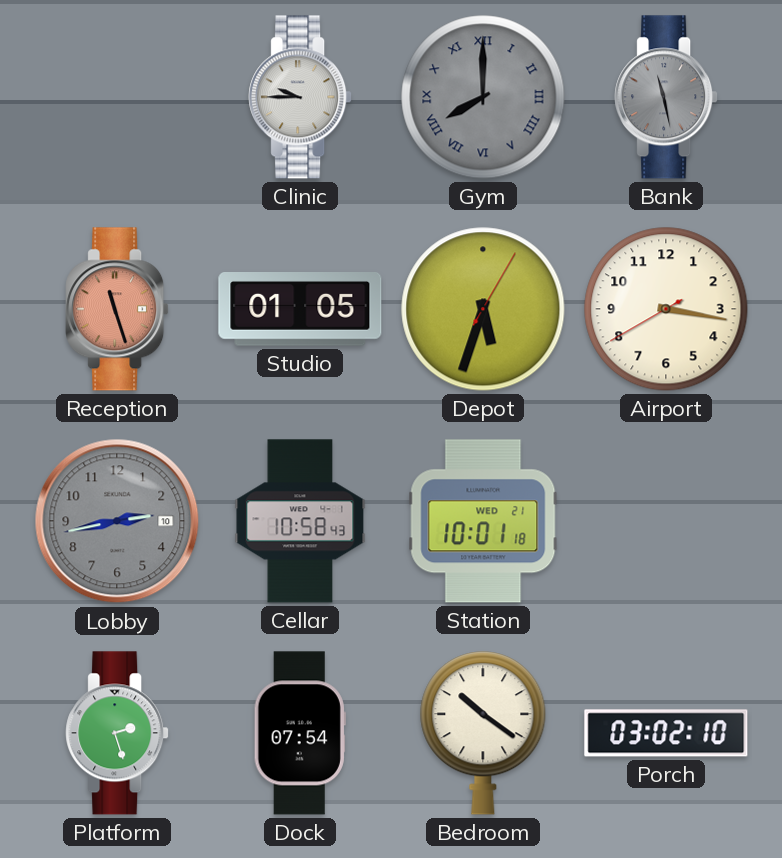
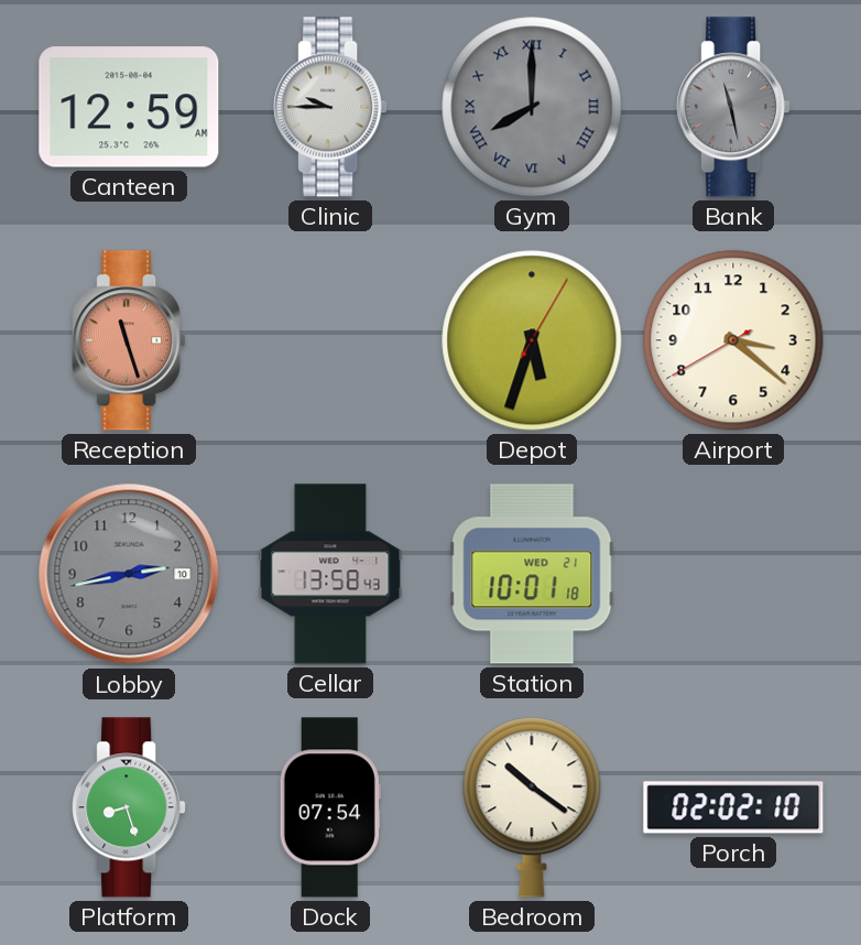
Canteen: none -> 12:59 (129, 107)
Studio: 01:05 -> none (300, 310)
Airport: 3:16 -> 3:21 (733, 340)
Cellar: 10:58 -> 13:58 (330, 574)
Platform: 2:27 -> 8:27 (129, 807)
Porch: 03:02 -> 02:02 (733, 807)
